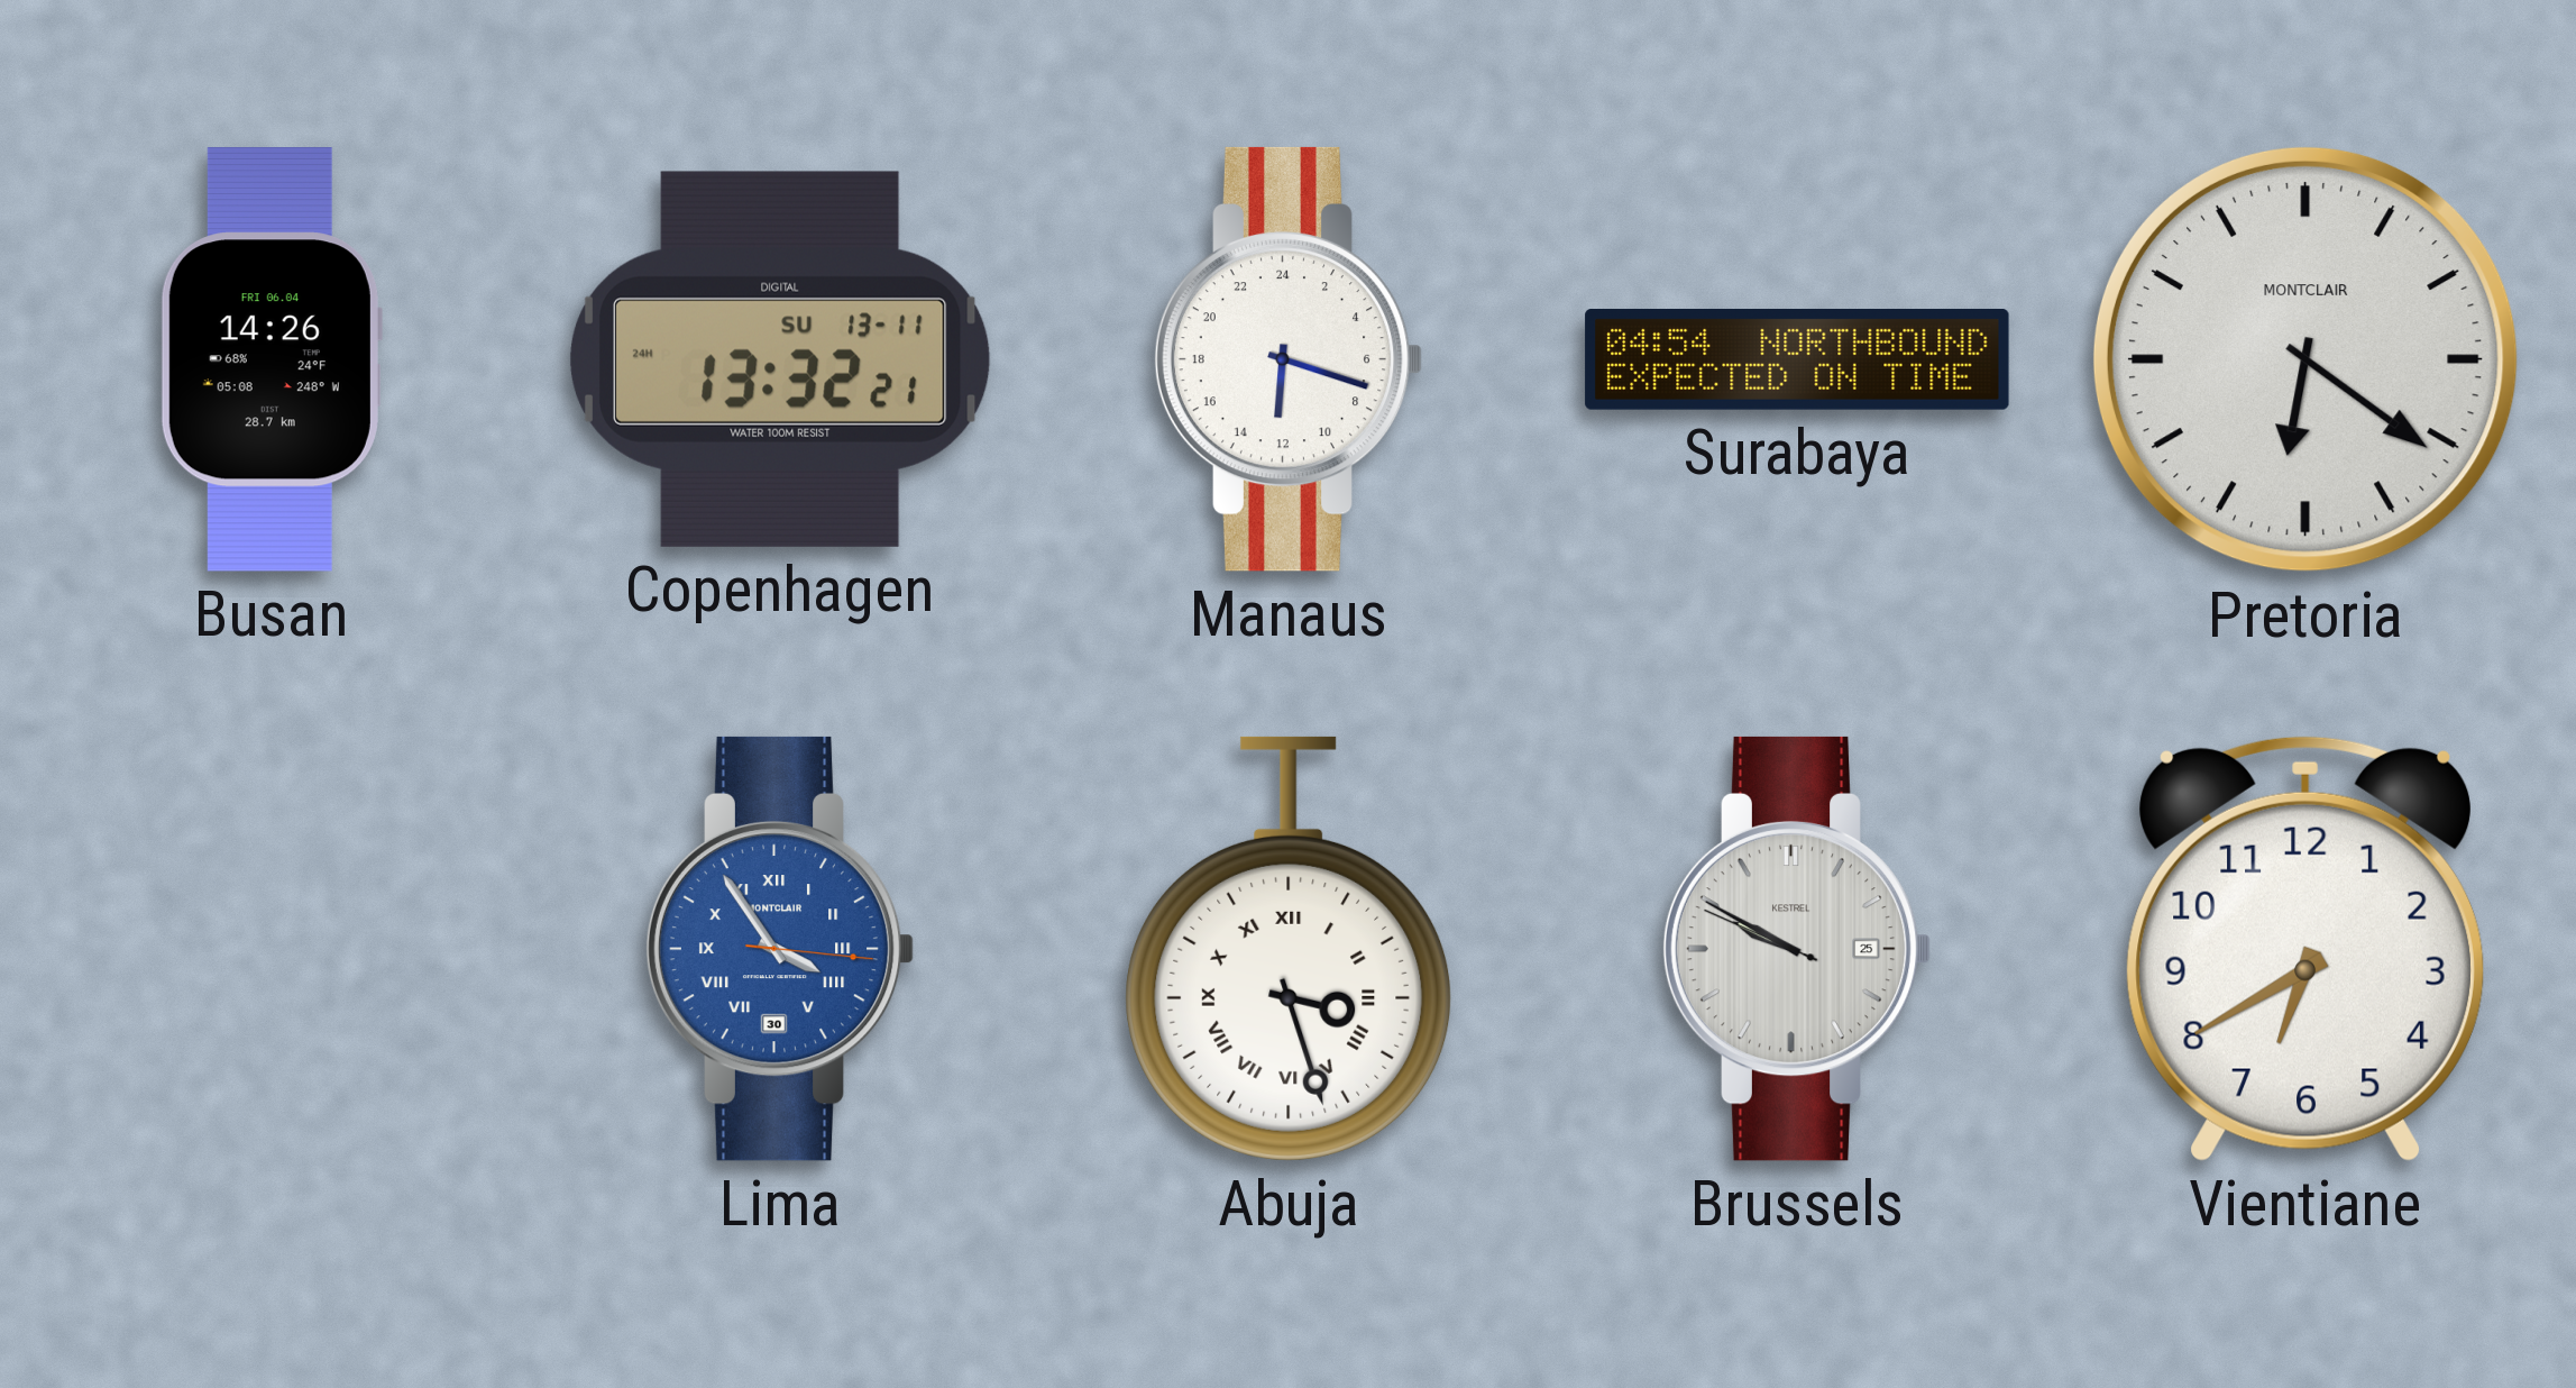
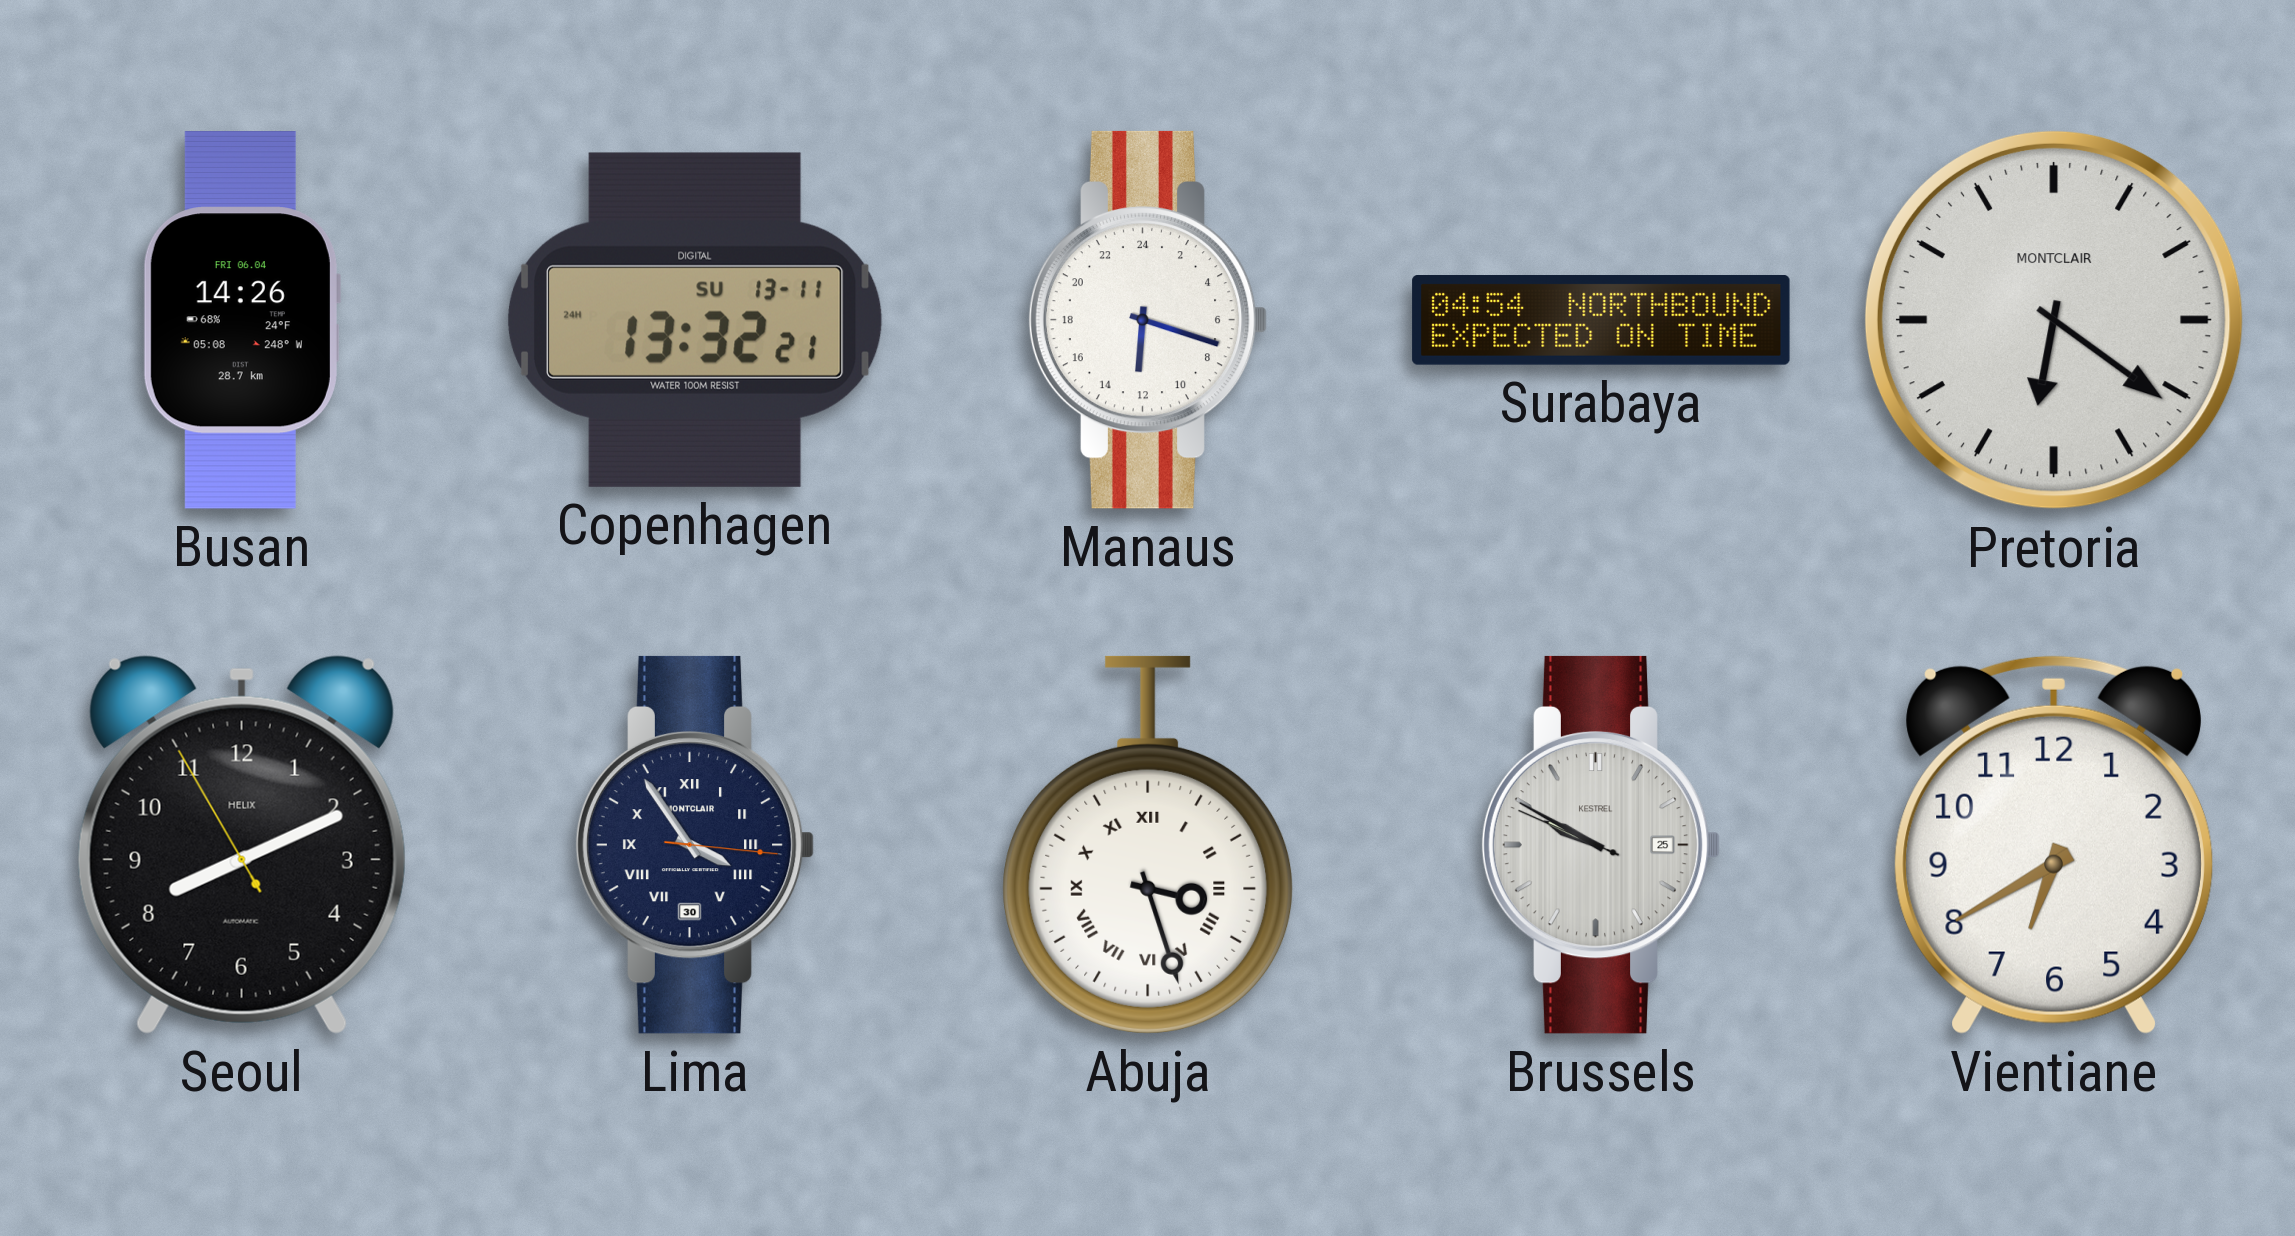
Seoul: none -> 8:10 (242, 845)
Lima dial: blue -> navy (695, 845)
